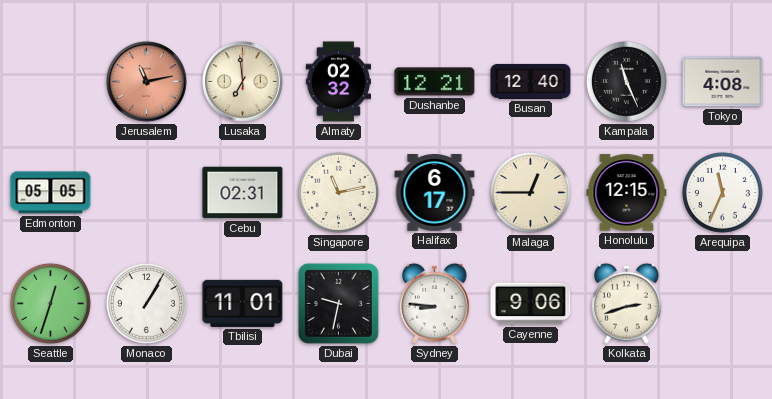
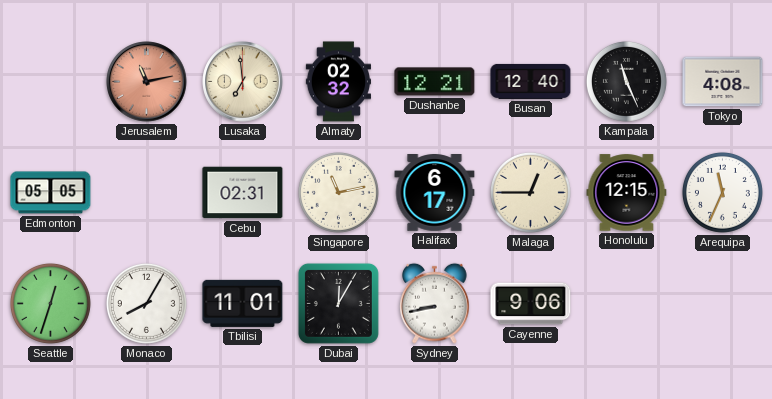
Monaco: 1:05 -> 8:05 (146, 303)
Dubai: 9:32 -> 12:05 (338, 303)
Sydney: 8:46 -> 8:43 (435, 303)
Kolkata: 2:42 -> none (627, 303)
